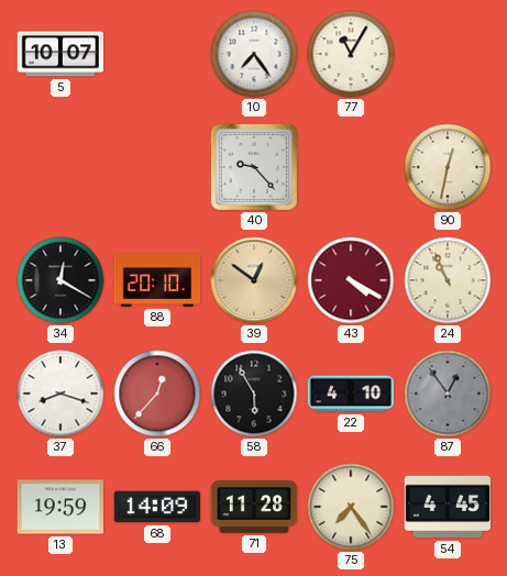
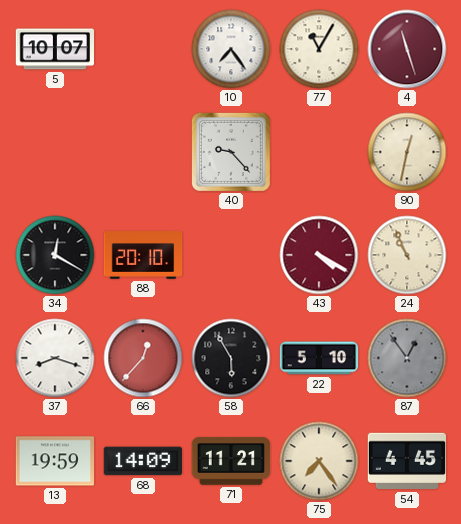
4: none -> 11:27 (407, 49)
39: 12:51 -> none (254, 280)
22: 4:10 -> 5:10 (319, 358)
71: 11:28 -> 11:21 (231, 461)
